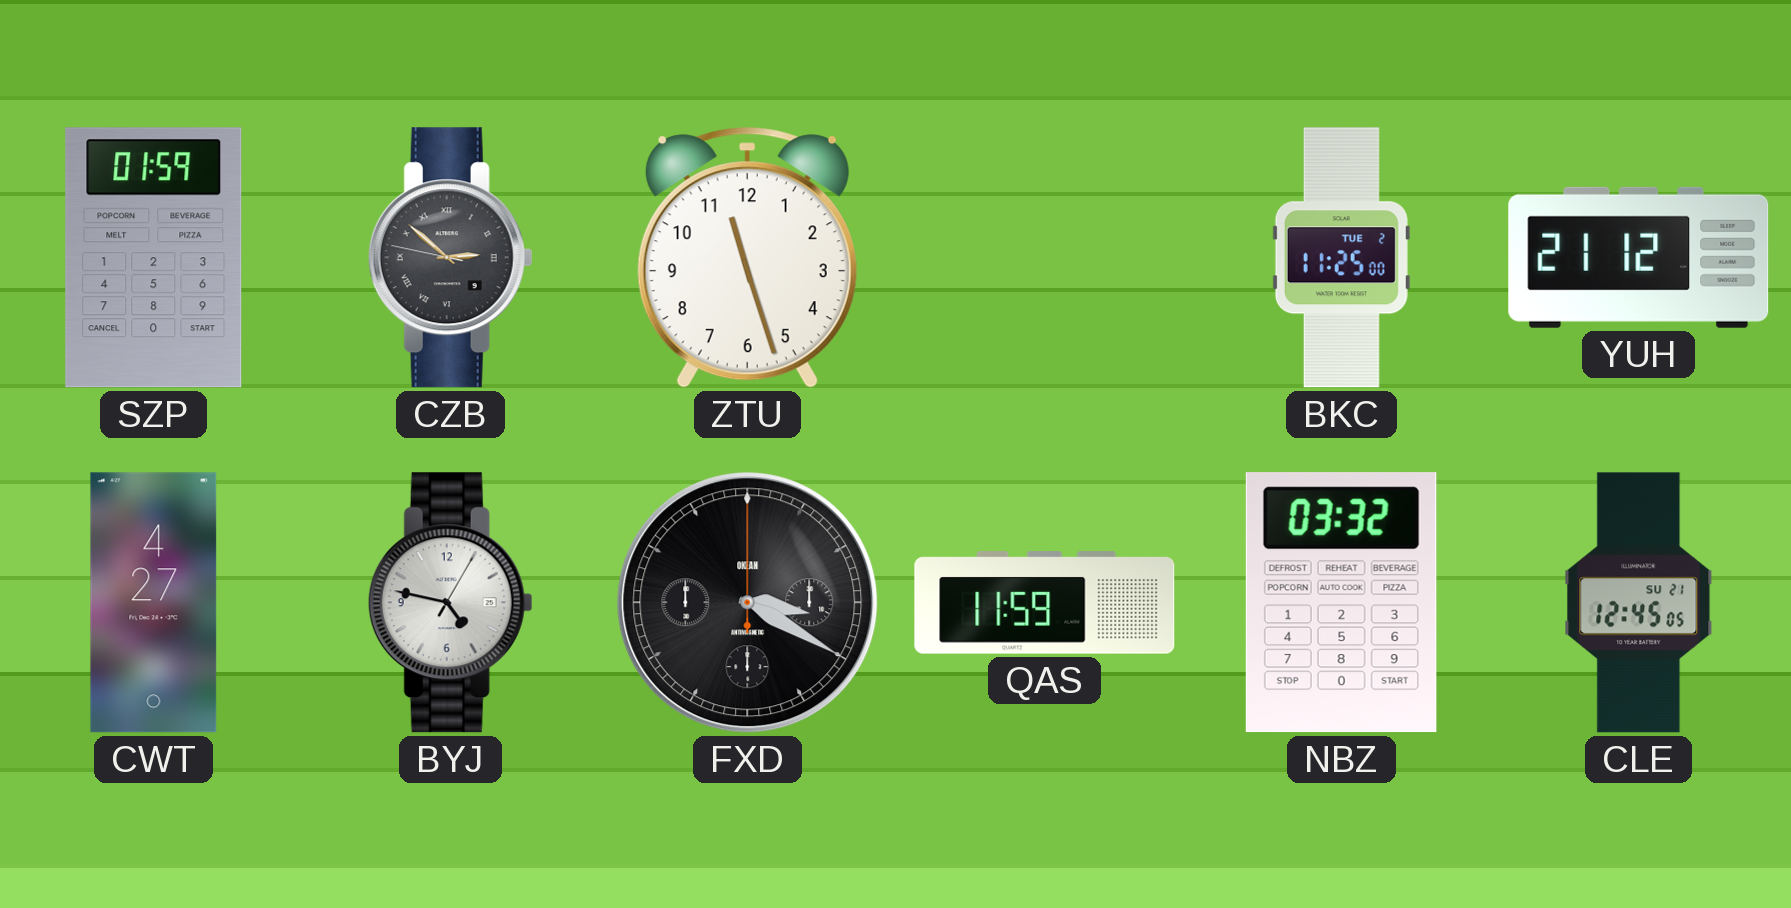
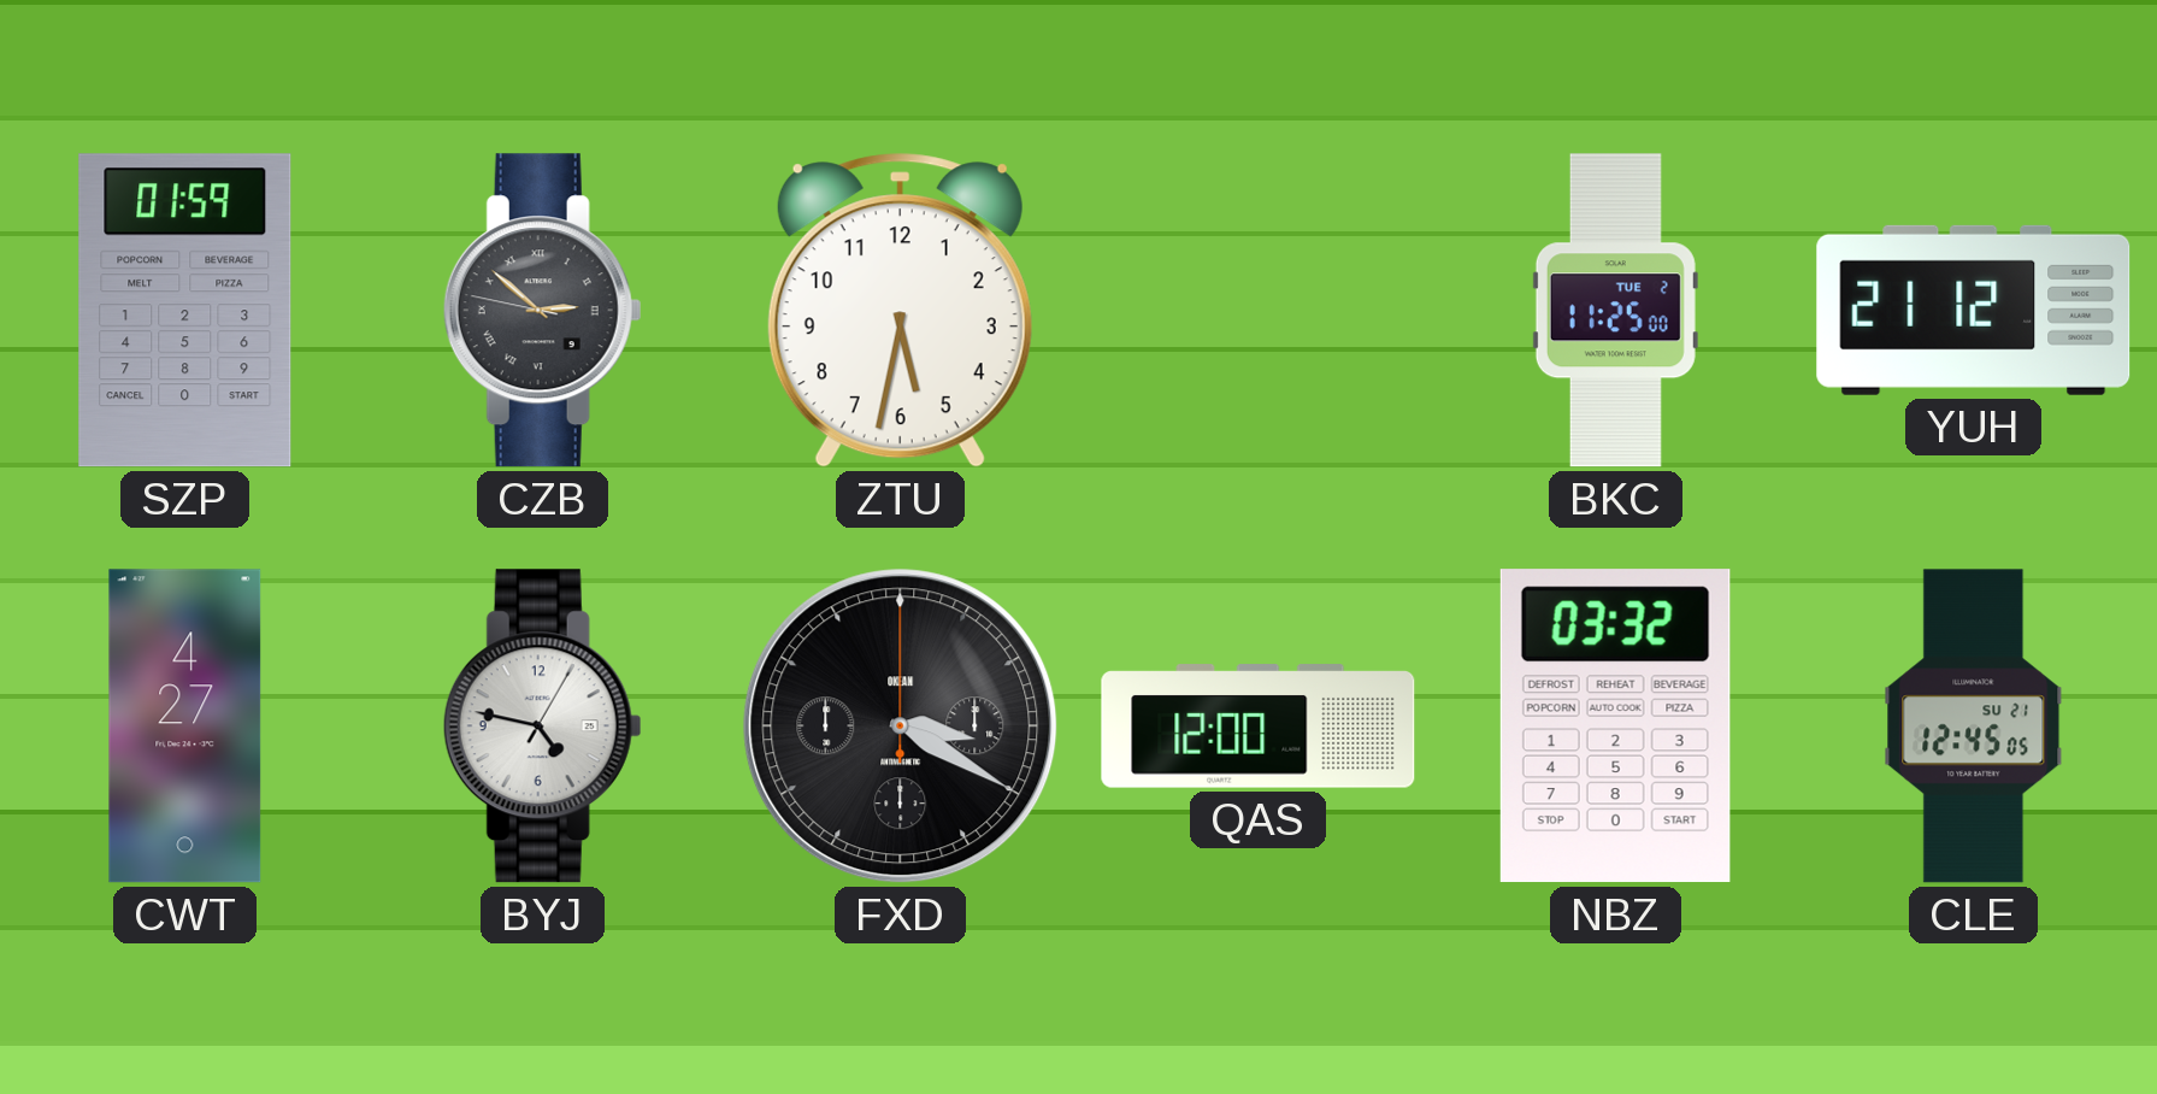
ZTU: 11:27 -> 5:32 (900, 311)
QAS: 11:59 -> 12:00 (1259, 727)
